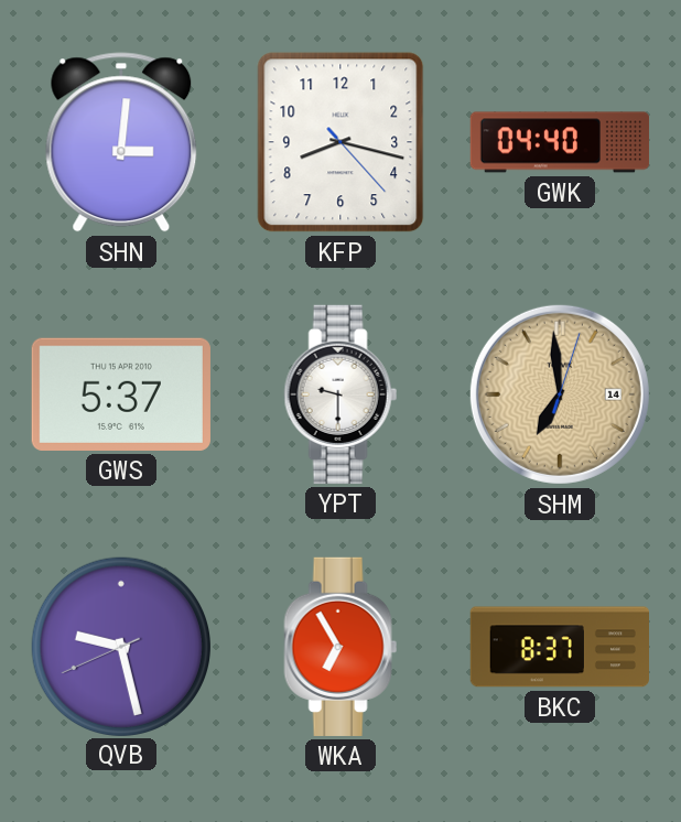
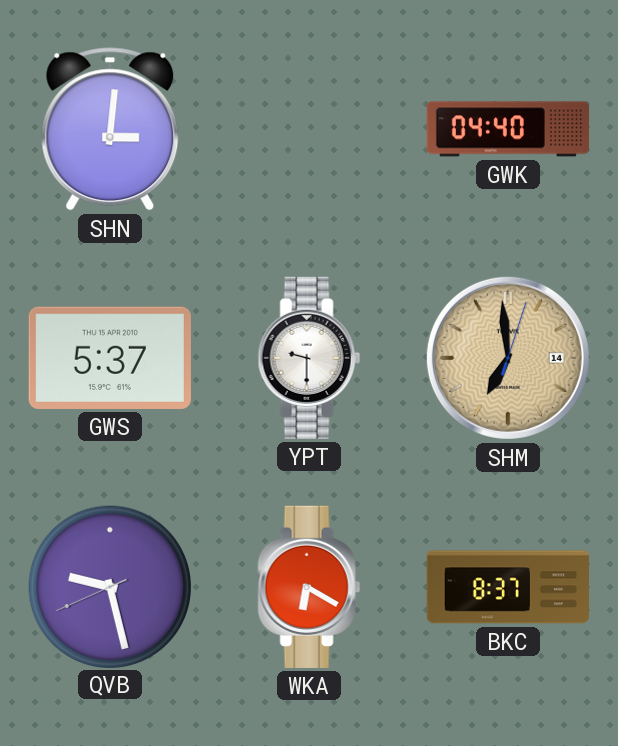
KFP: 8:17 -> none (340, 142)
WKA: 6:55 -> 6:20 (309, 587)
